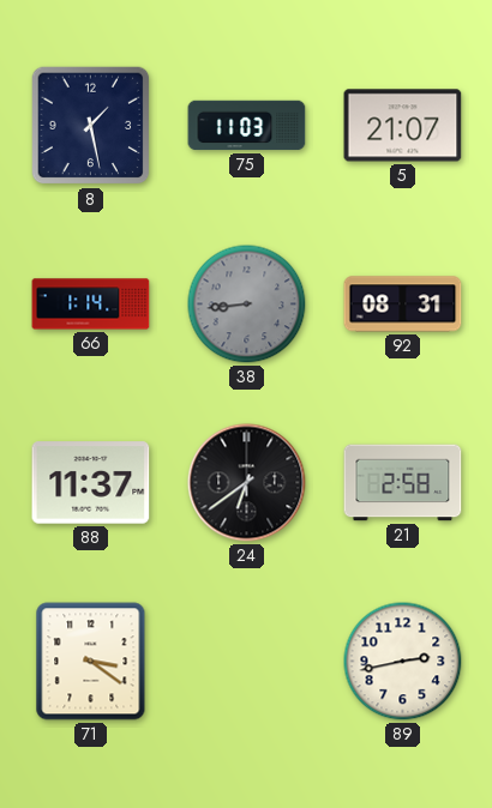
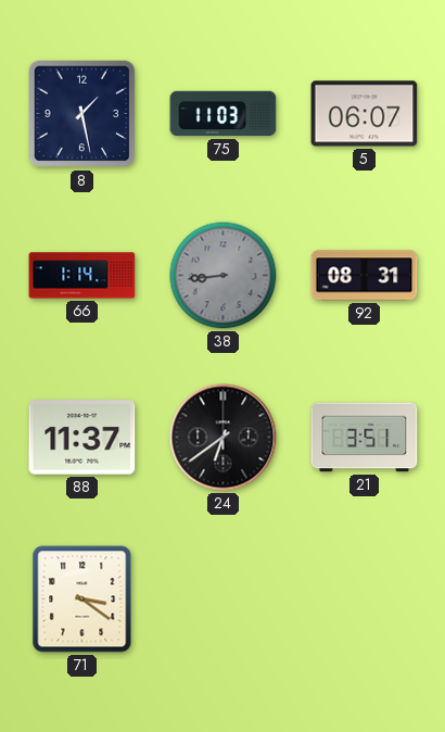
5: 21:07 -> 06:07 (365, 114)
21: 2:58 -> 3:51 (365, 438)
89: 2:43 -> none (403, 662)
